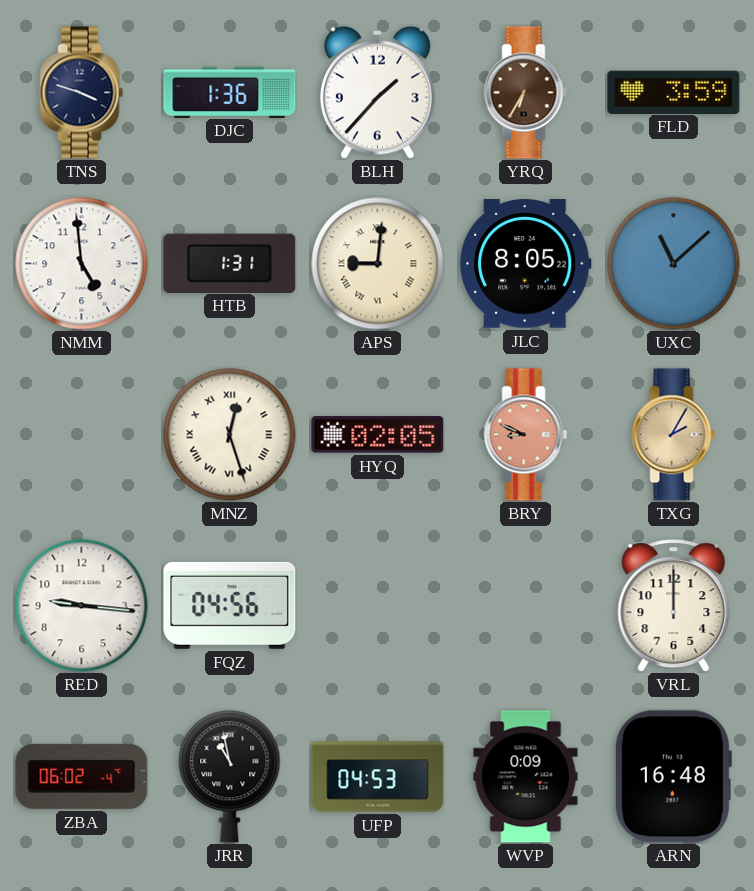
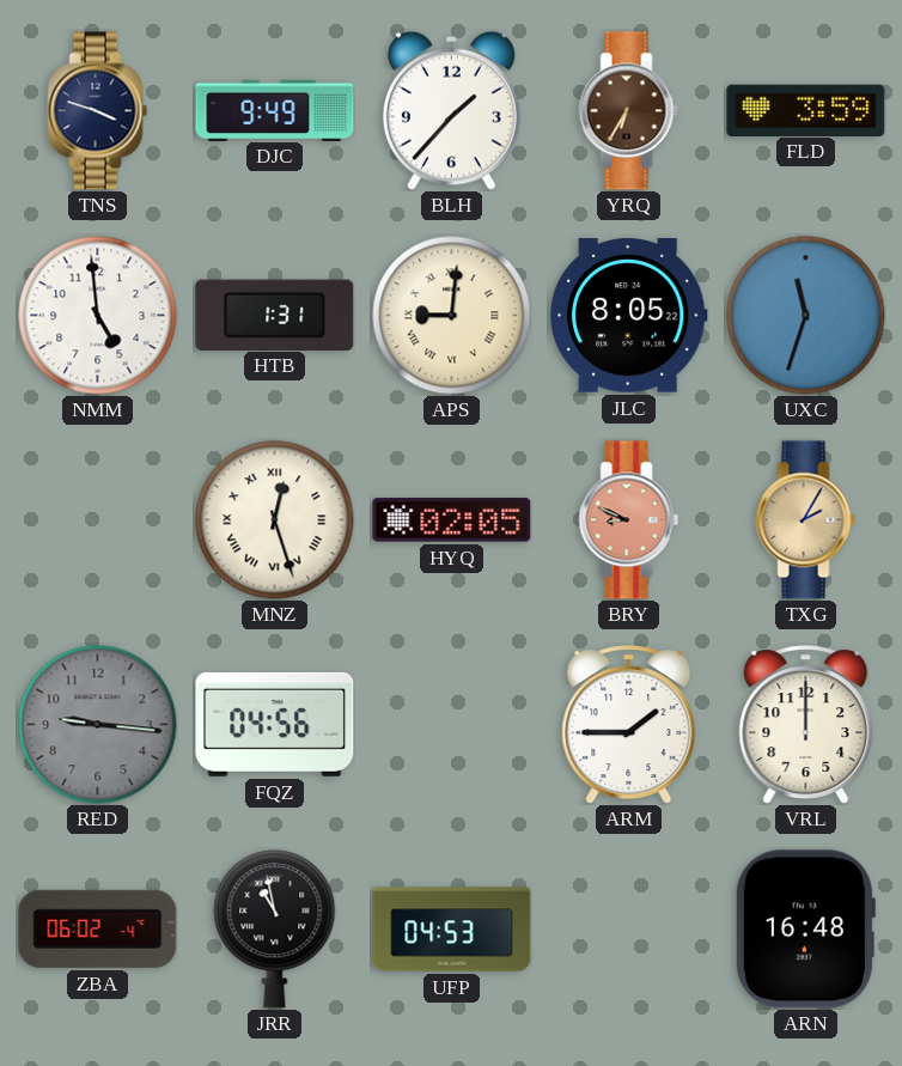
DJC: 1:36 -> 9:49 (275, 110)
UXC: 11:08 -> 11:33 (806, 316)
RED dial: white -> grey (98, 725)
ARM: none -> 1:45 (629, 725)
WVP: 0:09 -> none (526, 777)
